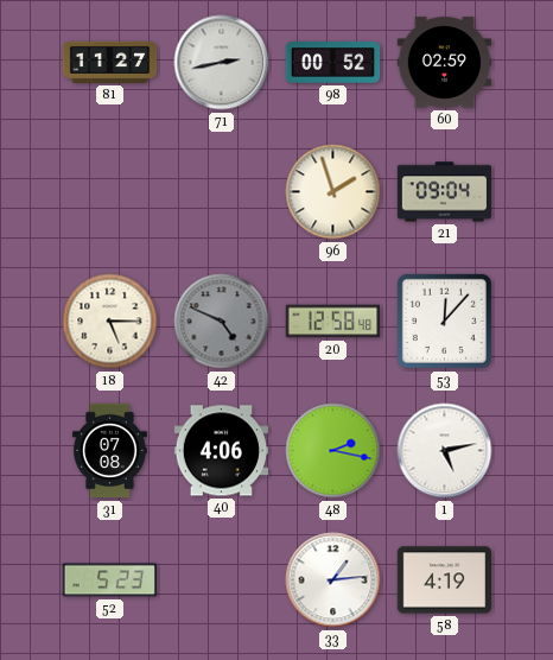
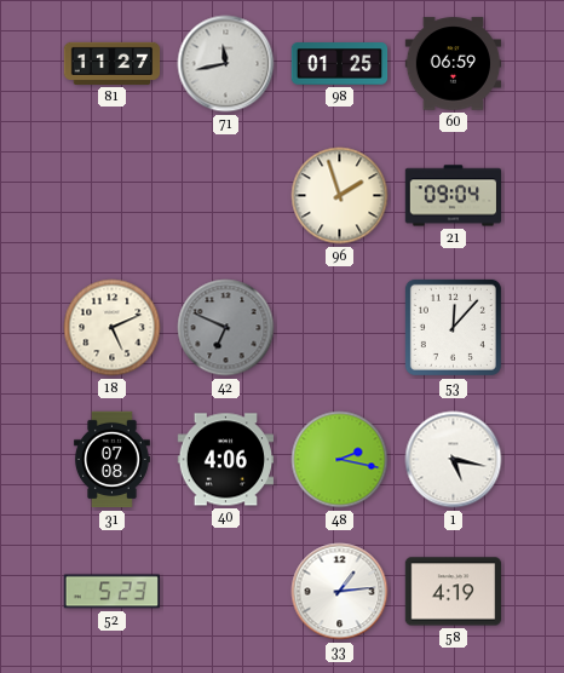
71: 2:43 -> 11:43 (226, 64)
98: 00:52 -> 01:25 (340, 64)
60: 02:59 -> 06:59 (454, 64)
18: 5:15 -> 5:11 (113, 328)
42: 4:49 -> 6:49 (226, 328)
20: 12:58 -> none (333, 322)
1: 5:13 -> 5:17 (454, 460)
